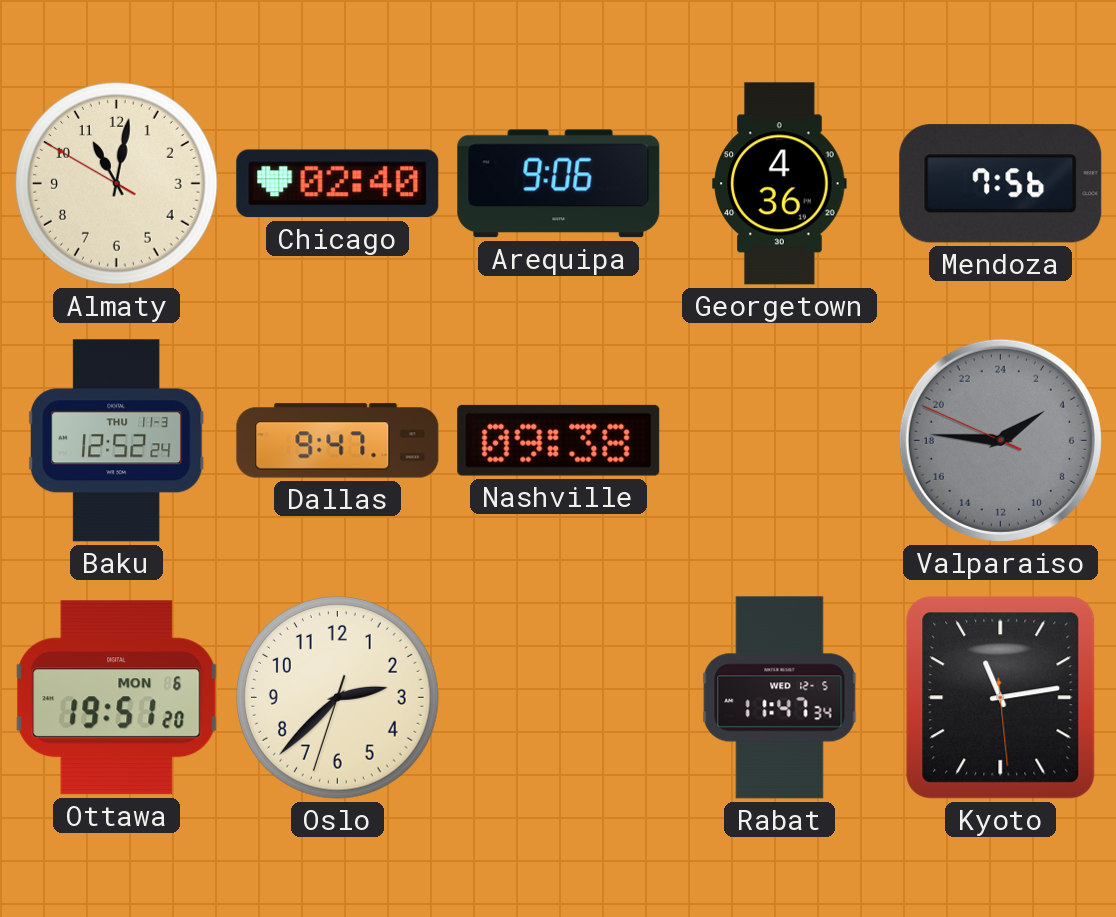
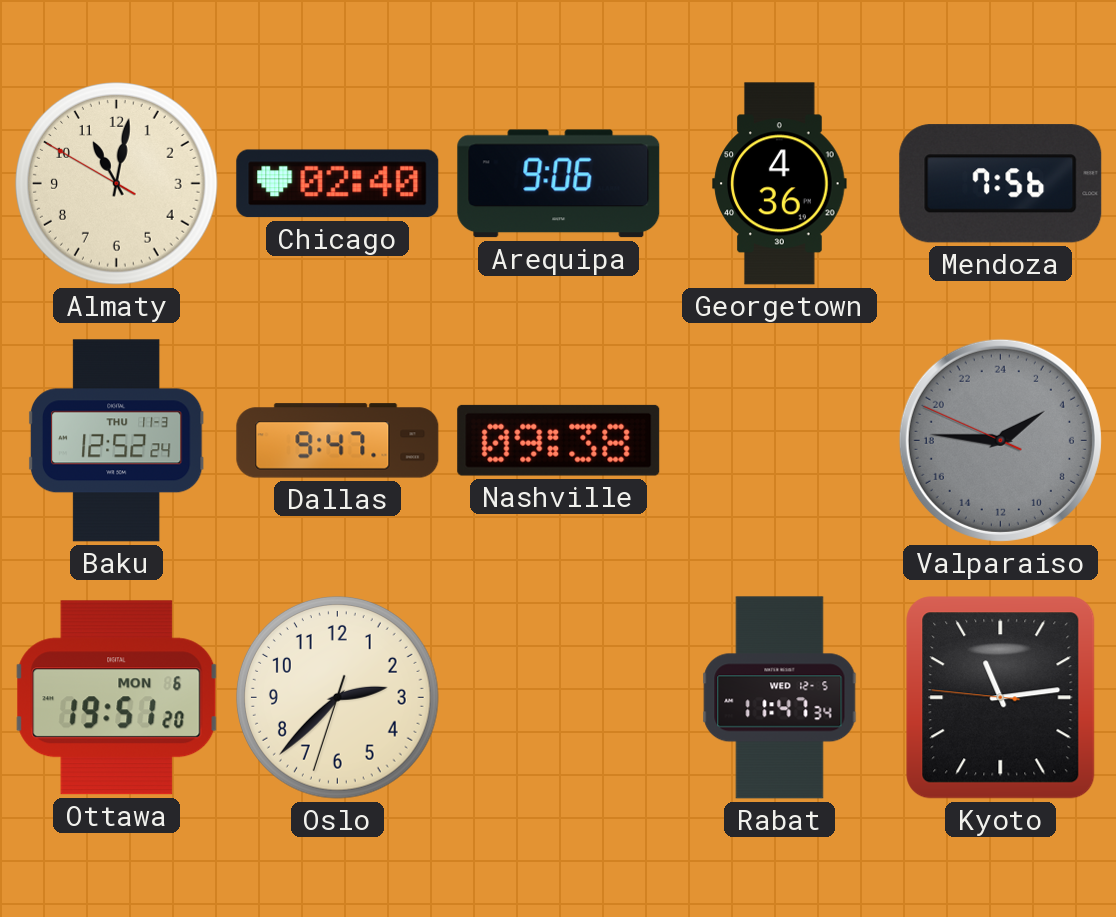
Kyoto: 11:13:29 -> 11:13:46 (1001, 698)
